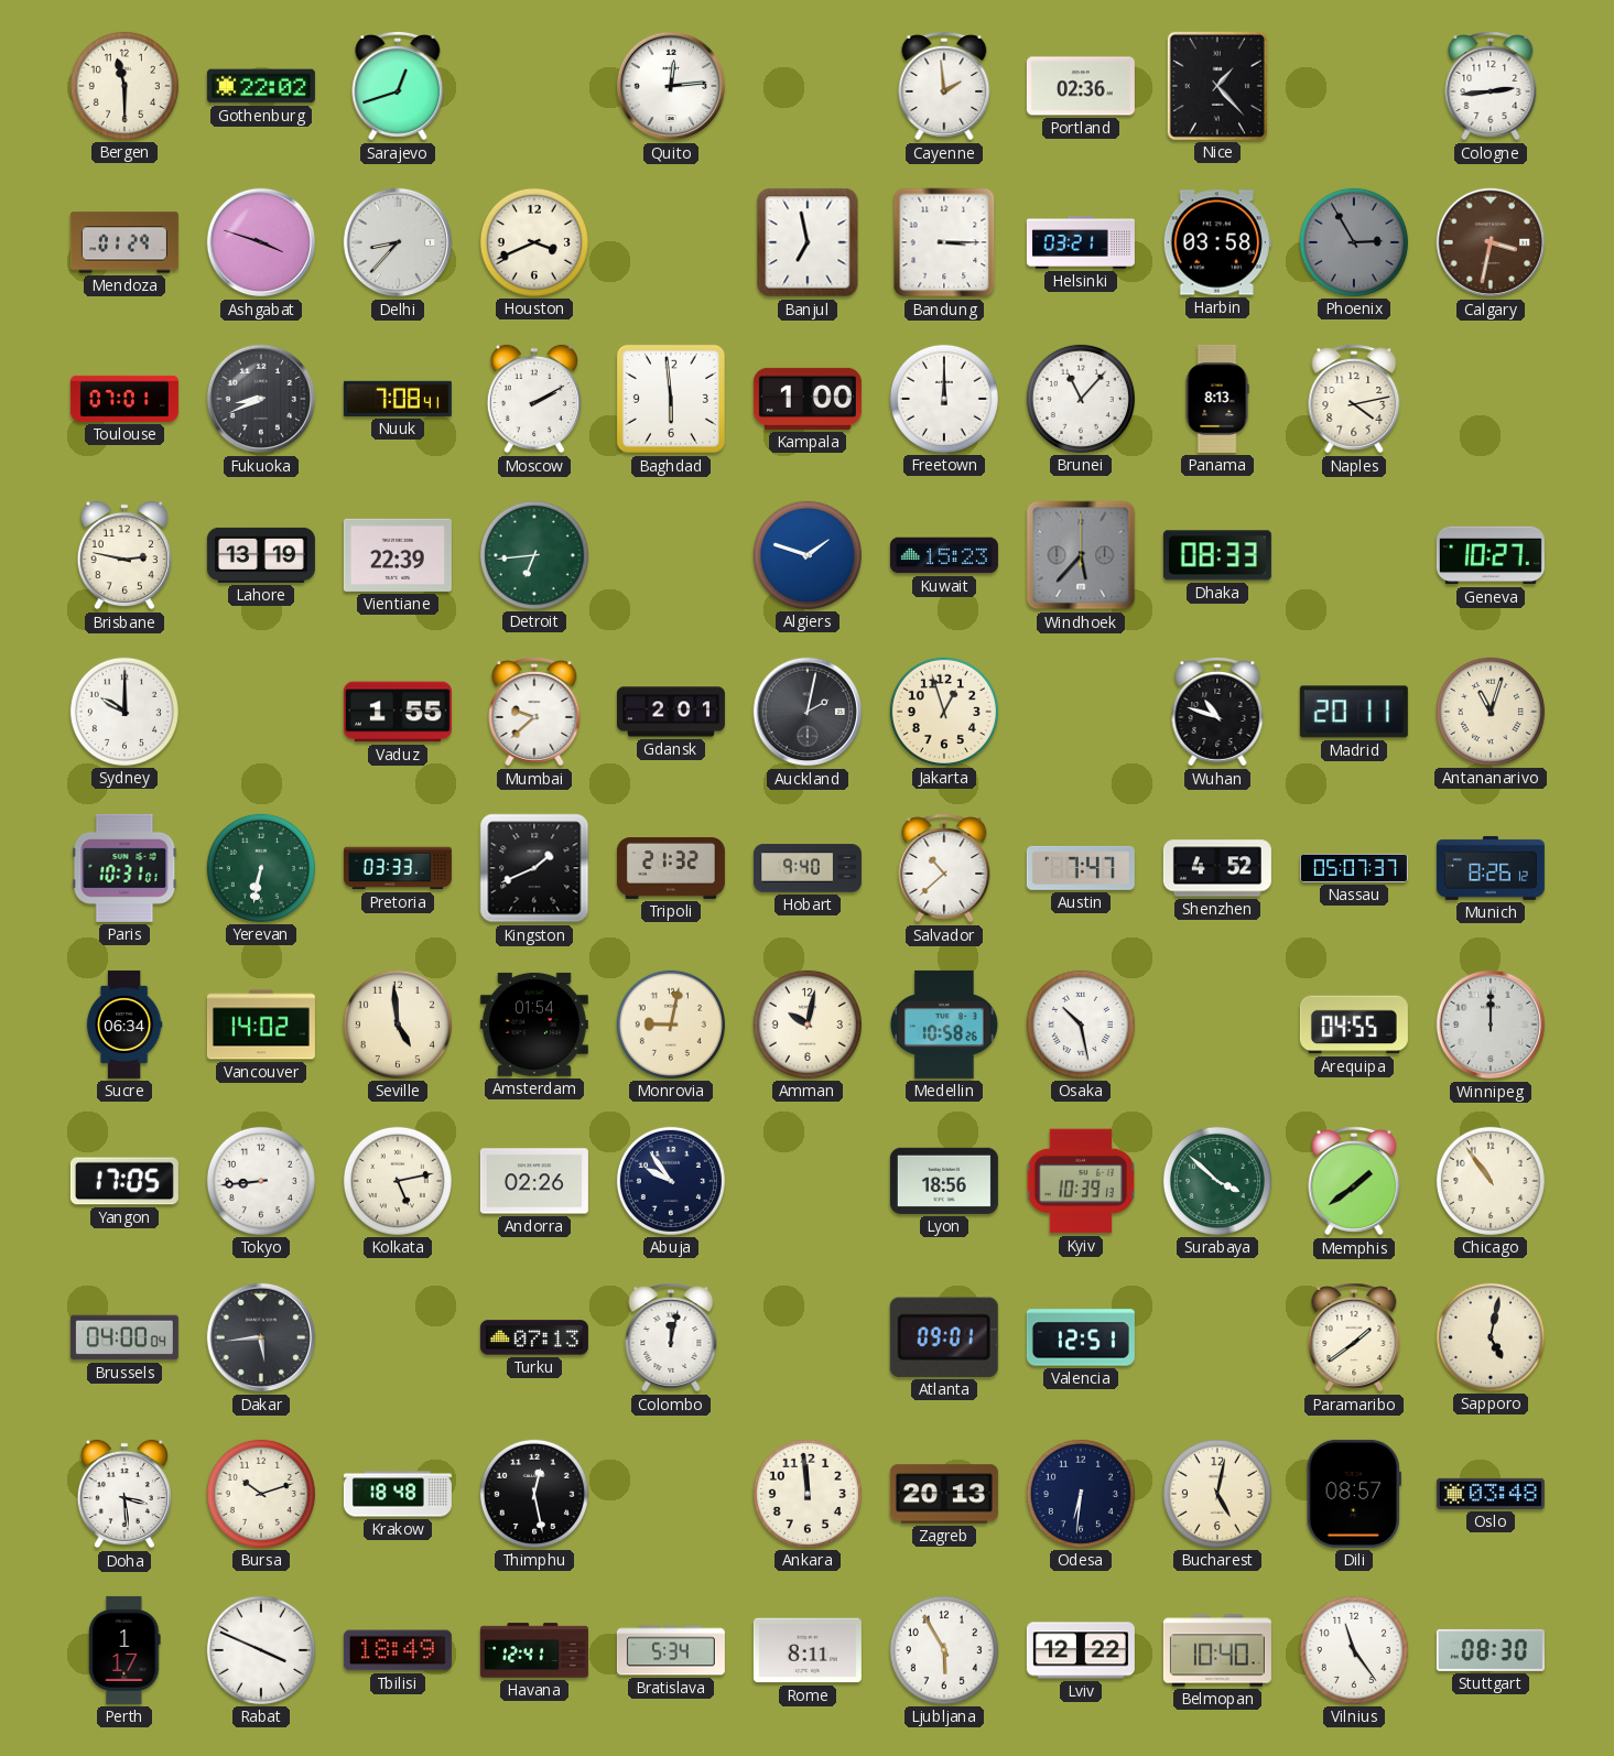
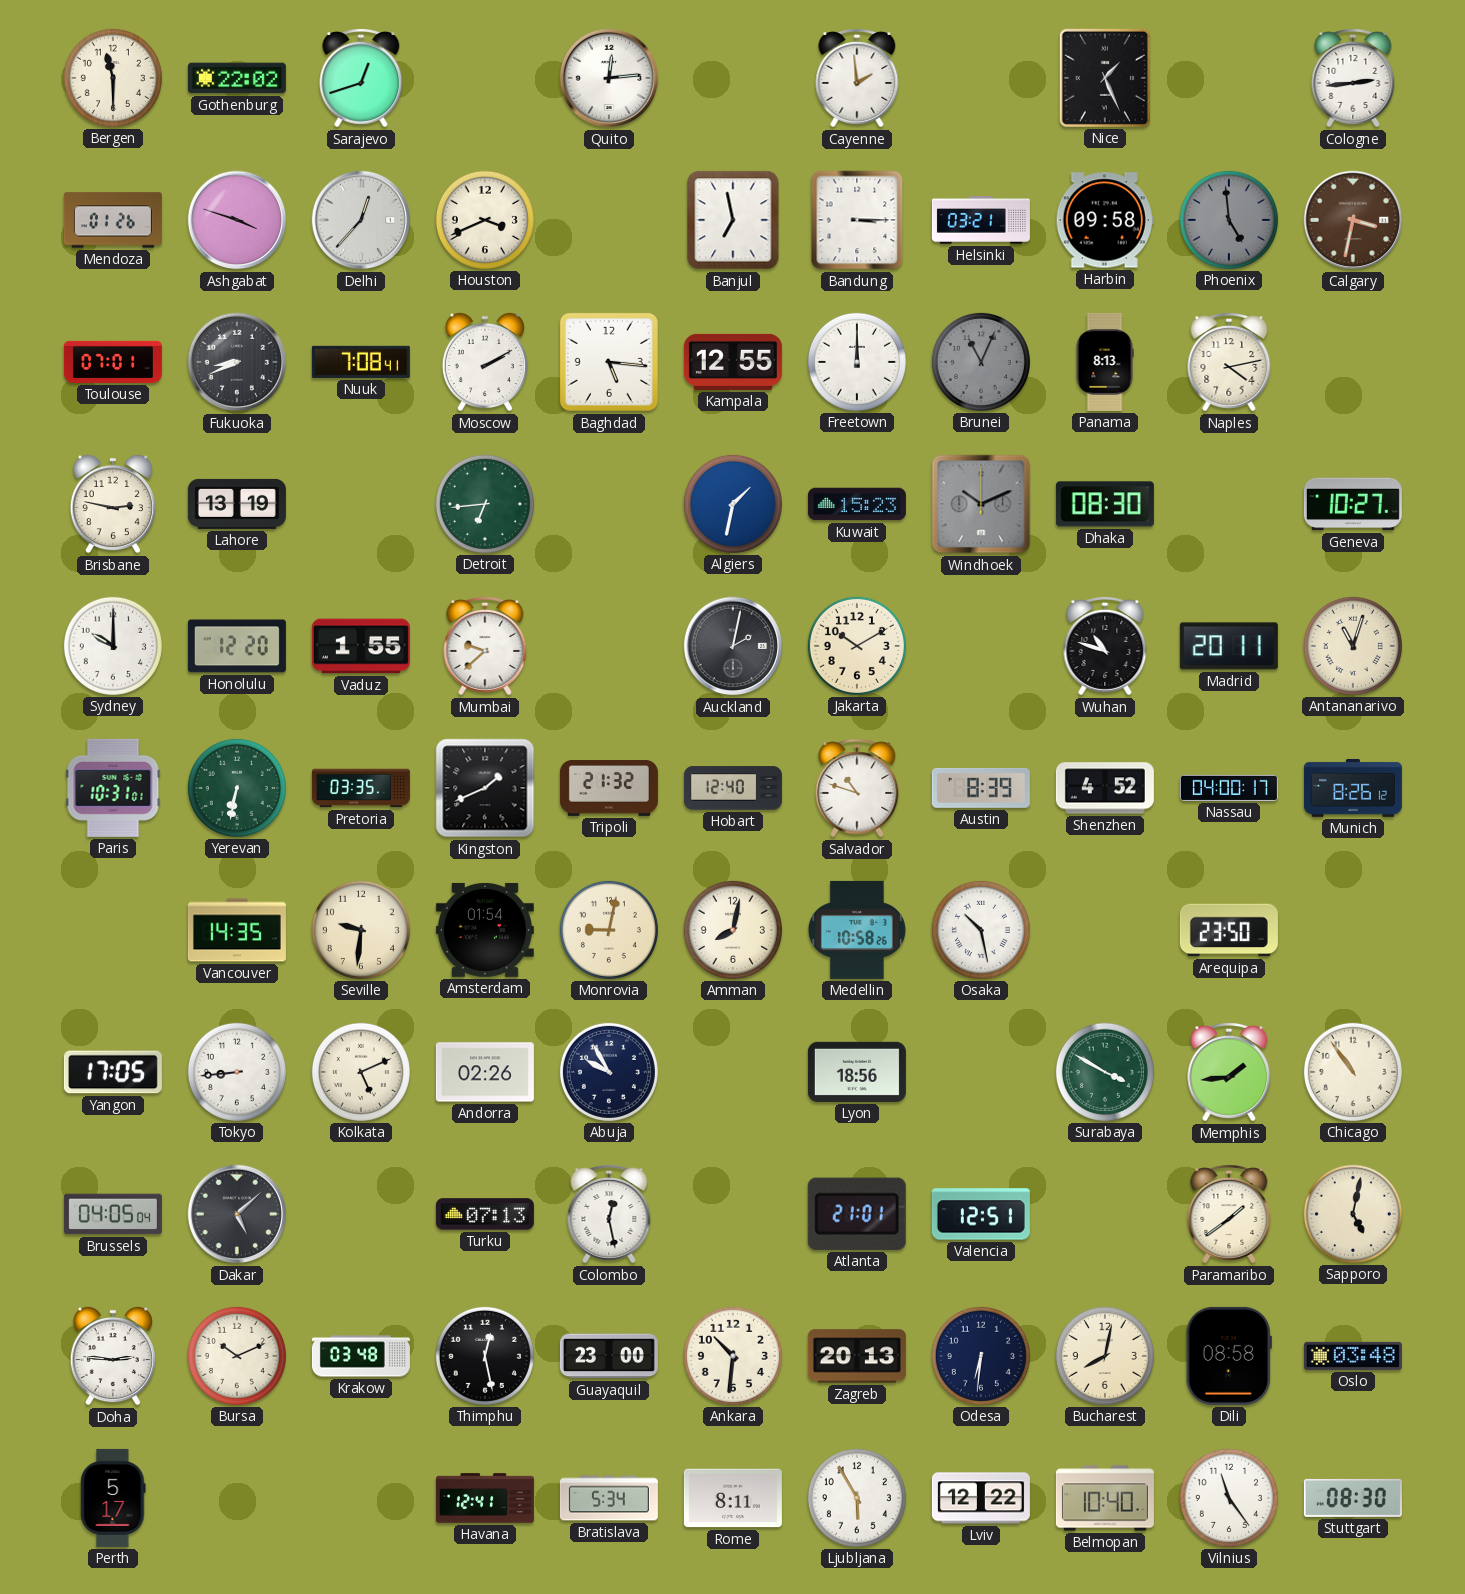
Portland: 02:36 -> none (1081, 86)
Nice: 1:23 -> 1:26 (1105, 78)
Mendoza: 01:29 -> 01:26 (113, 220)
Delhi: 8:37 -> 12:37 (361, 220)
Harbin: 03:58 -> 09:58 (1105, 220)
Phoenix: 2:55 -> 4:59 (1229, 220)
Baghdad: 5:59 -> 5:16 (609, 362)
Kampala: 1:00 -> 12:55 (733, 362)
Brunei: 11:07 -> 11:04 (981, 362)
Brunei dial: white -> grey (981, 362)
Vientiane: 22:39 -> none (398, 555)
Algiers: 1:48 -> 1:32 (733, 504)
Windhoek: 5:37 -> 10:11 (981, 504)
Dhaka: 08:33 -> 08:30 (1105, 504)
Honolulu: none -> 12:20 (237, 646)
Gdansk: 2:01 -> none (671, 712)
Jakarta: 12:57 -> 10:10 (857, 646)
Pretoria: 03:33 -> 03:35 (361, 788)
Hobart: 9:40 -> 12:40 (733, 788)
Salvador: 10:38 -> 10:48 (857, 788)
Austin: 7:47 -> 8:39 (981, 788)
Nassau: 05:07 -> 04:00 (1229, 788)
Sucre: 06:34 -> none (124, 1025)
Vancouver: 14:02 -> 14:35 (237, 930)
Seville: 4:59 -> 9:31 (361, 930)
Amman: 10:02 -> 8:02 (733, 930)
Arequipa: 04:55 -> 23:50 (1229, 930)
Winnipeg: 12:00 -> none (1491, 1025)
Kolkata: 5:13 -> 5:11 (361, 1072)
Abuja: 9:54 -> 9:55 (609, 1072)
Kyiv: 10:39 -> none (1081, 1181)
Surabaya: 3:52 -> 3:50 (1105, 1072)
Memphis: 1:39 -> 1:44 (1229, 1072)
Brussels: 04:00 -> 04:05 (113, 1214)
Dakar: 5:44 -> 5:08 (237, 1214)
Colombo: 12:02 -> 12:28 (609, 1214)
Atlanta: 09:01 -> 21:01 (857, 1214)
Doha: 3:29 -> 2:46 (113, 1356)
Bursa: 10:12 -> 10:11 (237, 1356)
Krakow: 18:48 -> 03:48 (361, 1356)
Guayaquil: none -> 23:00 (609, 1356)
Ankara: 11:59 -> 10:31 (733, 1356)
Bucharest: 5:02 -> 8:02 (1105, 1356)
Dili: 08:57 -> 08:58 (1229, 1356)
Perth: 1:17 -> 5:17 (113, 1498)
Rabat: 3:49 -> none (261, 1650)
Tbilisi: 18:49 -> none (398, 1650)
